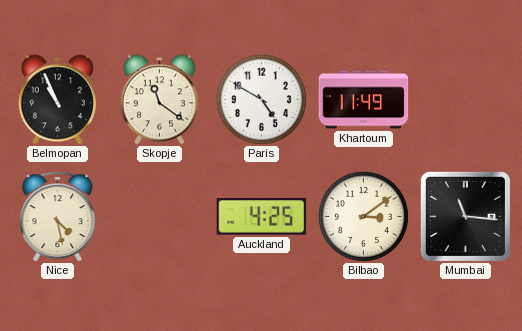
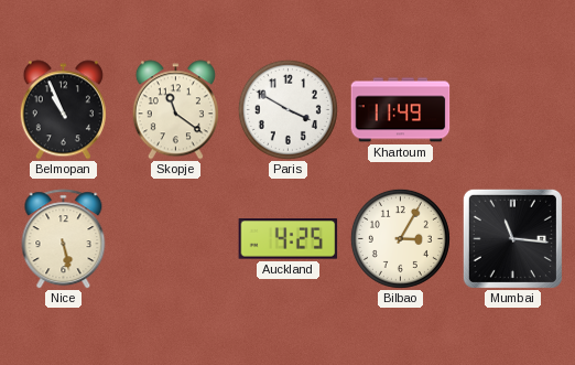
Paris: 4:50 -> 3:50 (287, 109)
Nice: 4:28 -> 5:28 (64, 239)
Bilbao: 3:09 -> 3:05 (400, 238)
